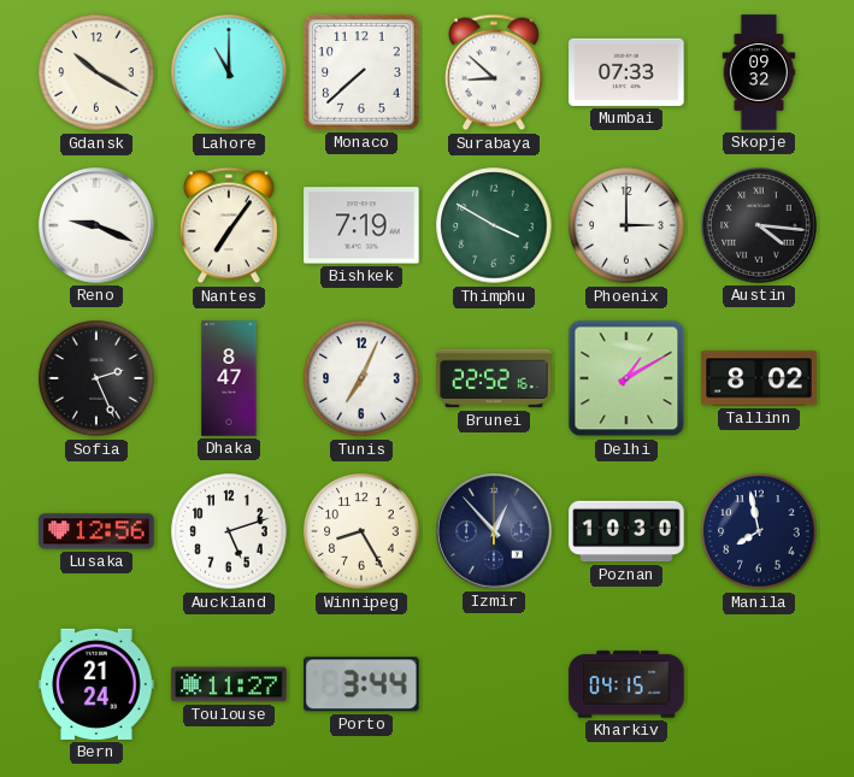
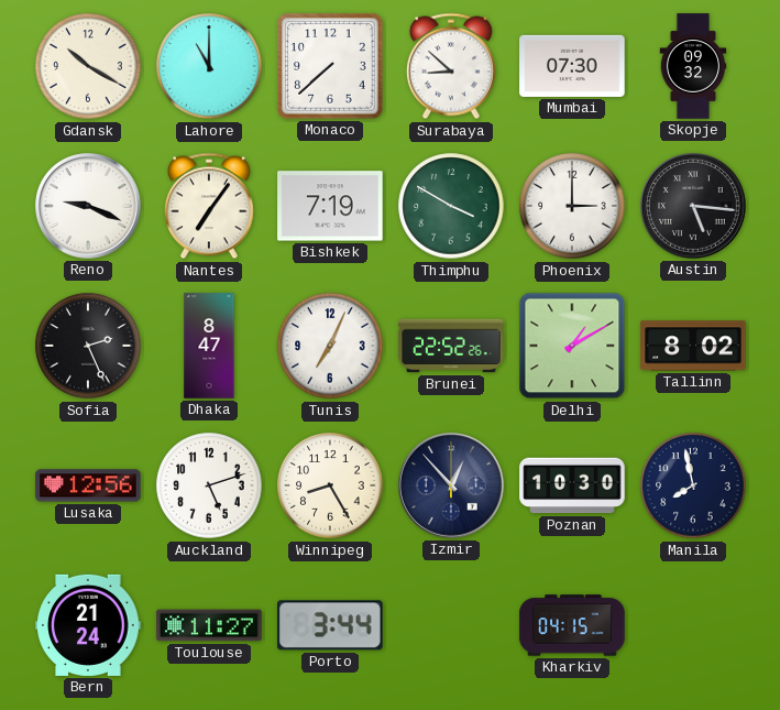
Mumbai: 07:33 -> 07:30 (572, 66)
Austin: 4:16 -> 5:16 (693, 206)
Brunei: 22:52:16 -> 22:52:26 (451, 346)
